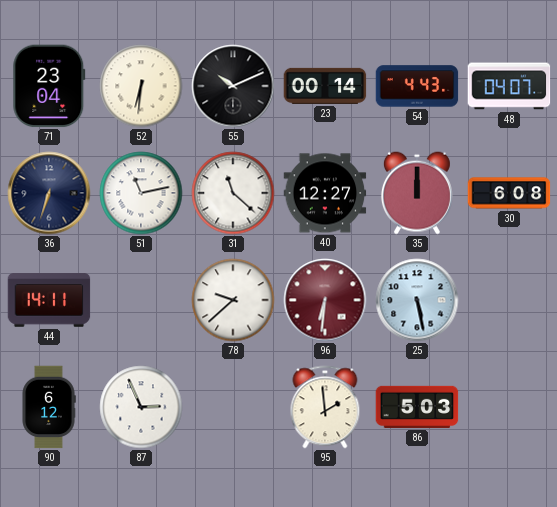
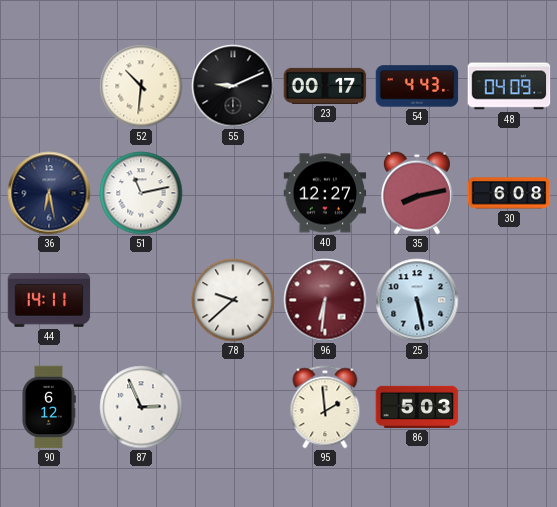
71: 23:04 -> none (49, 86)
52: 6:31 -> 10:31 (141, 86)
55: 10:11 -> 9:11 (233, 86)
23: 00:14 -> 00:17 (325, 86)
48: 04:07 -> 04:09 (509, 86)
36: 6:33 -> 6:28 (49, 193)
31: 11:22 -> none (233, 193)
35: 12:00 -> 8:13 (417, 193)
